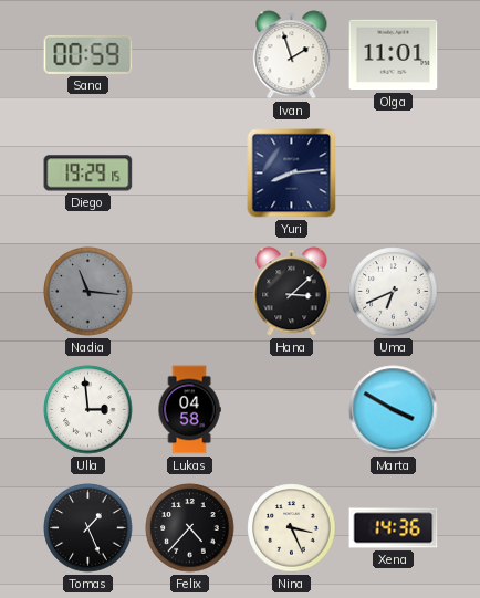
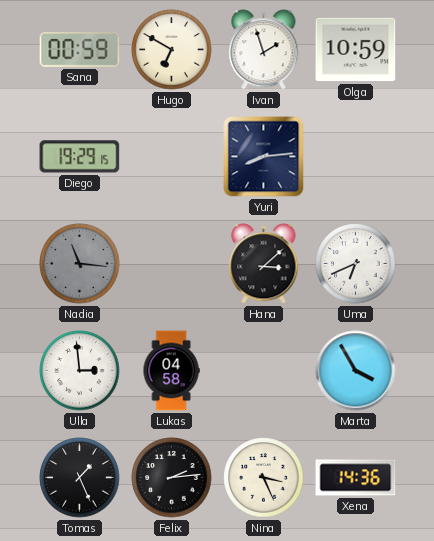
Hugo: none -> 6:50 (172, 50)
Olga: 11:01 -> 10:59 (356, 50)
Marta: 3:50 -> 3:55 (356, 371)
Felix: 4:37 -> 2:14 (172, 478)
